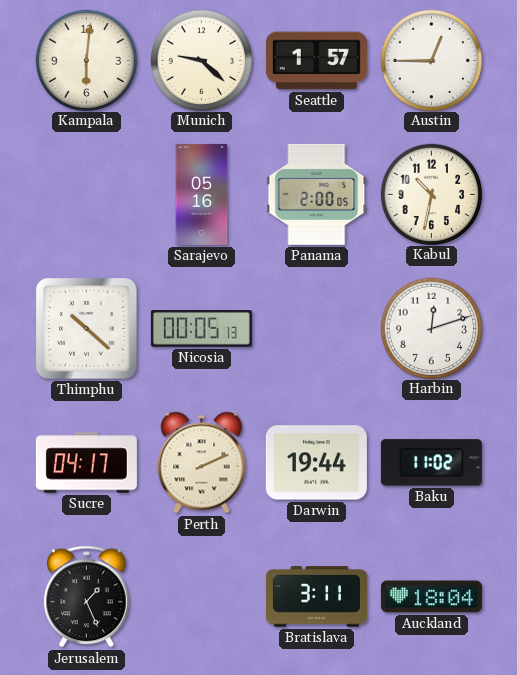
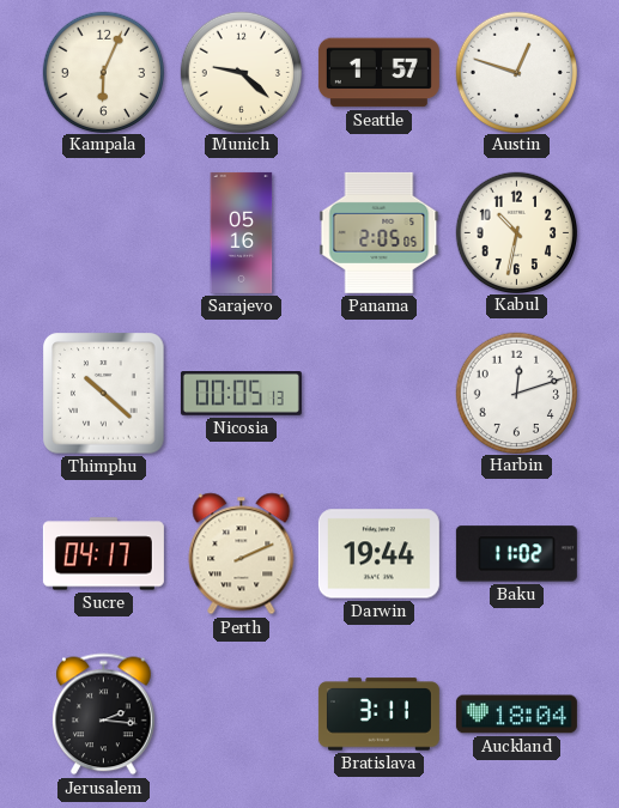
Kampala: 6:01 -> 6:04 (103, 72)
Austin: 12:45 -> 12:48 (516, 72)
Panama: 2:00 -> 2:05 (380, 232)
Jerusalem: 1:26 -> 2:16 (104, 715)
